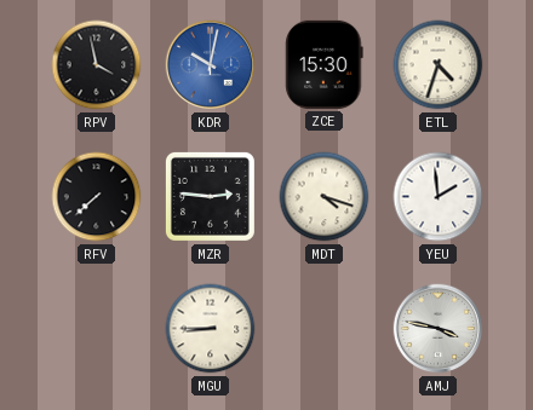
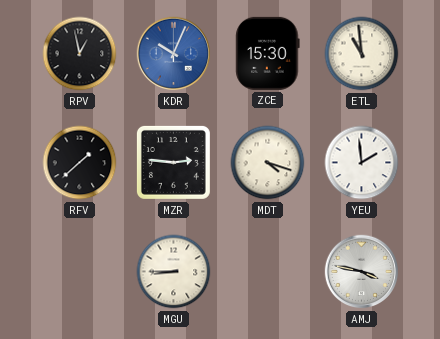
RPV: 3:58 -> 12:58 (80, 54)
KDR: 10:02 -> 10:04 (174, 54)
ETL: 4:33 -> 10:59 (362, 54)
RFV: 7:38 -> 1:38 (80, 163)
